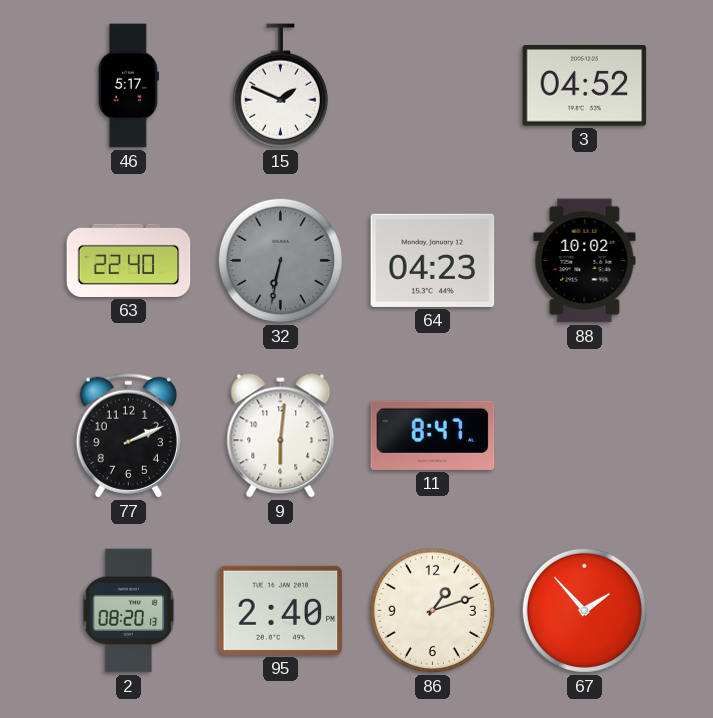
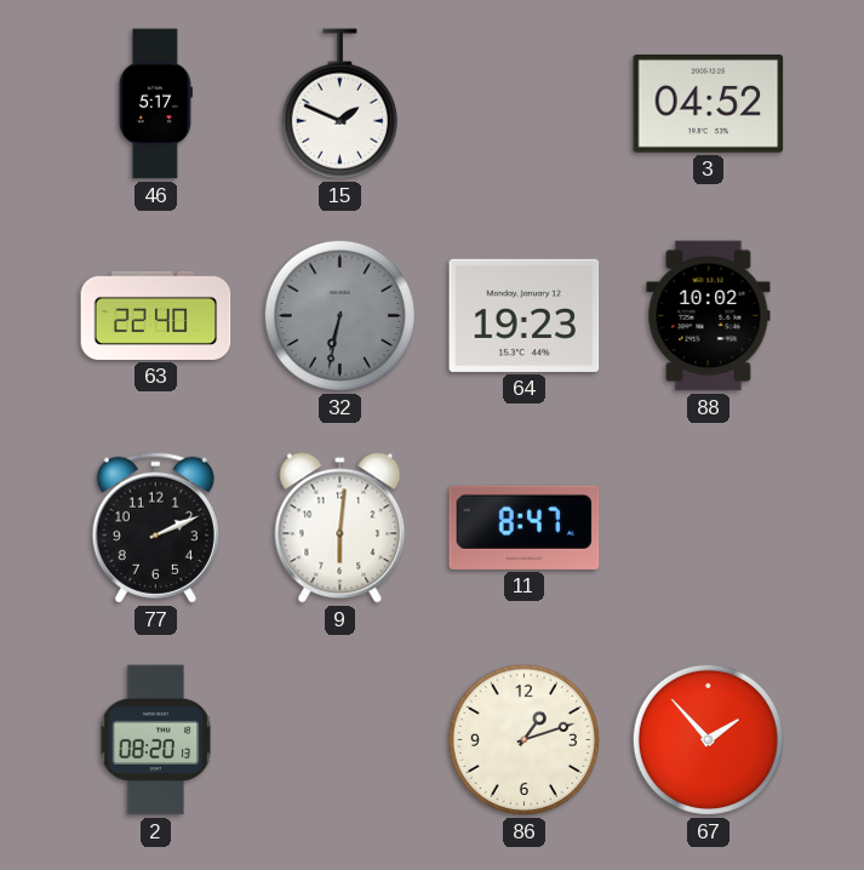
64: 04:23 -> 19:23 (525, 315)
95: 2:40 -> none (281, 610)
